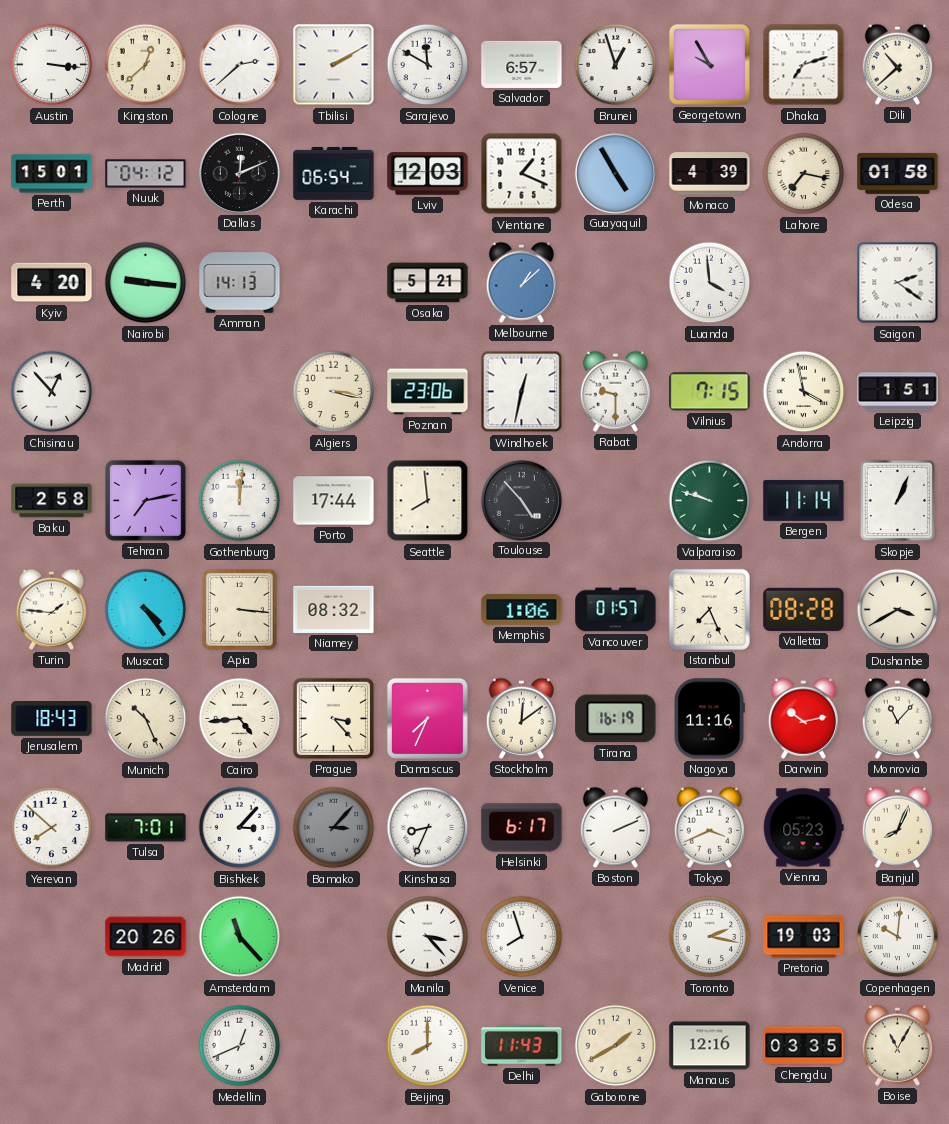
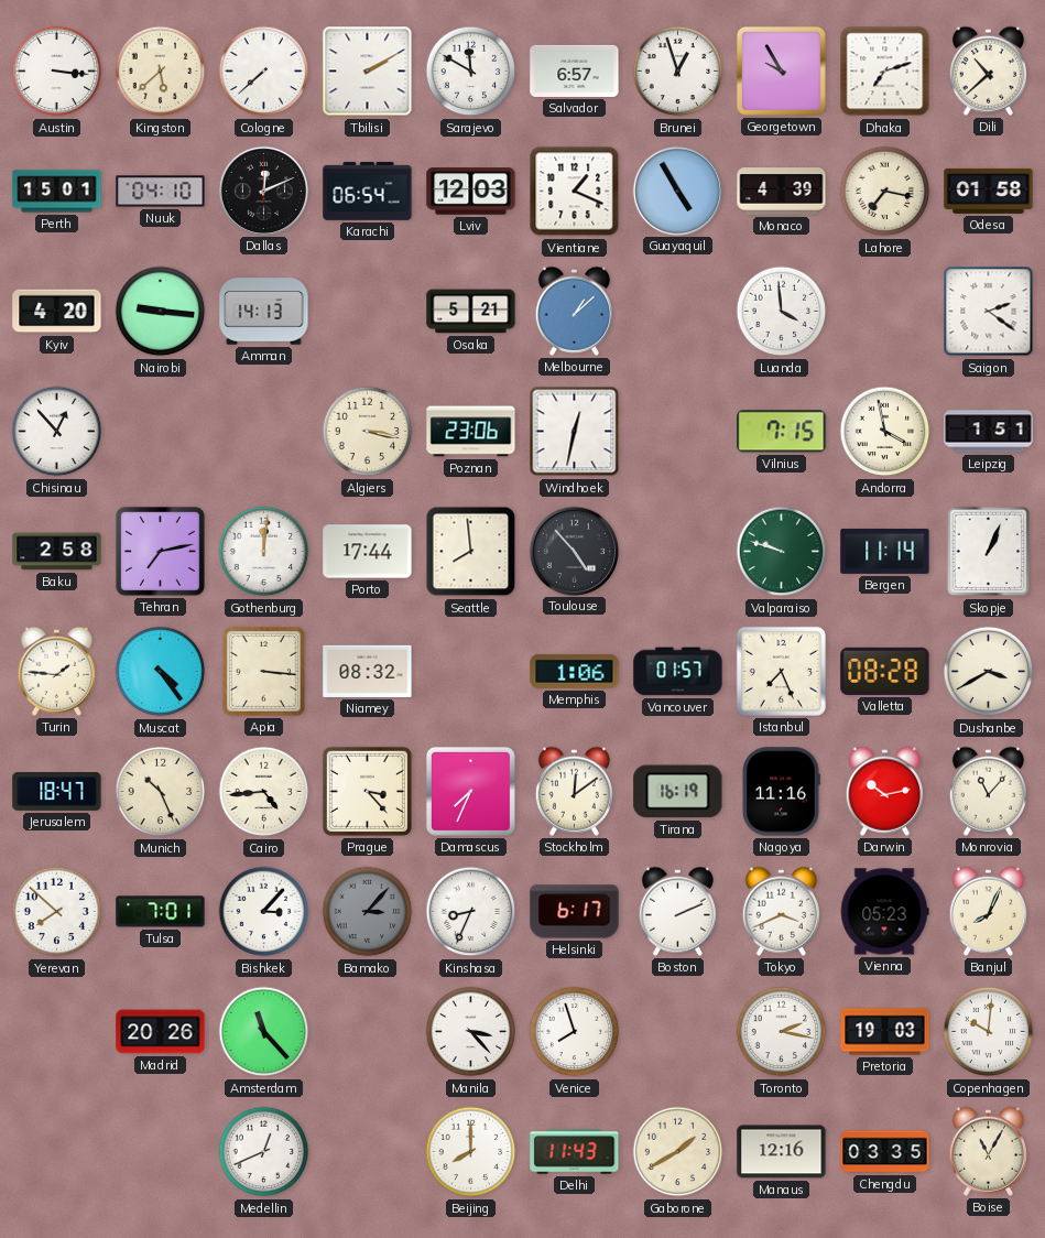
Kingston: 12:38 -> 5:38 (161, 72)
Cologne: 2:38 -> 7:38 (264, 72)
Nuuk: 04:12 -> 04:10 (161, 192)
Rabat: 9:30 -> none (615, 391)
Jerusalem: 18:43 -> 18:47 (57, 792)
